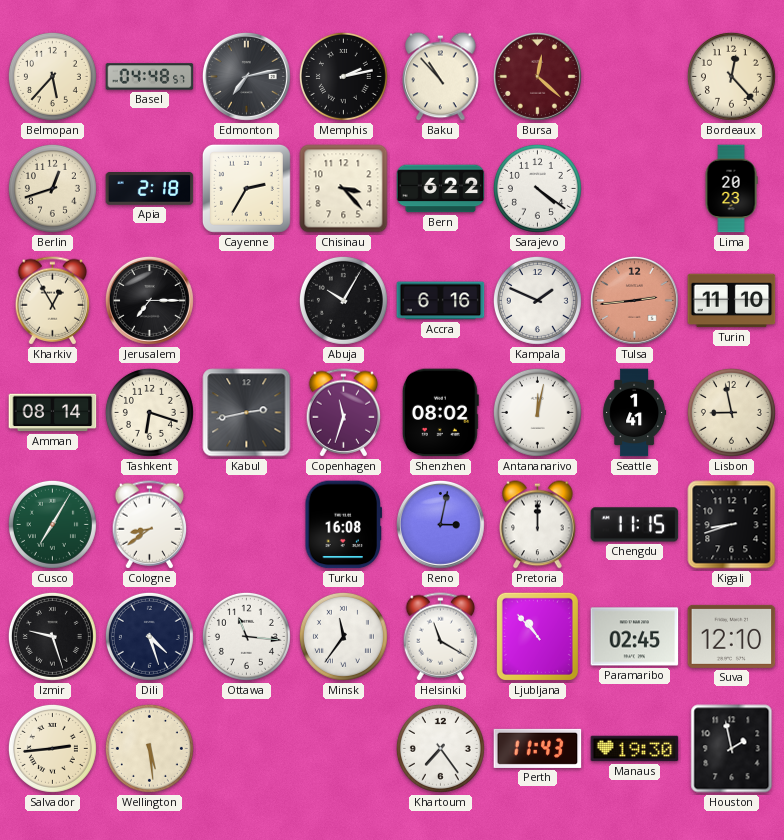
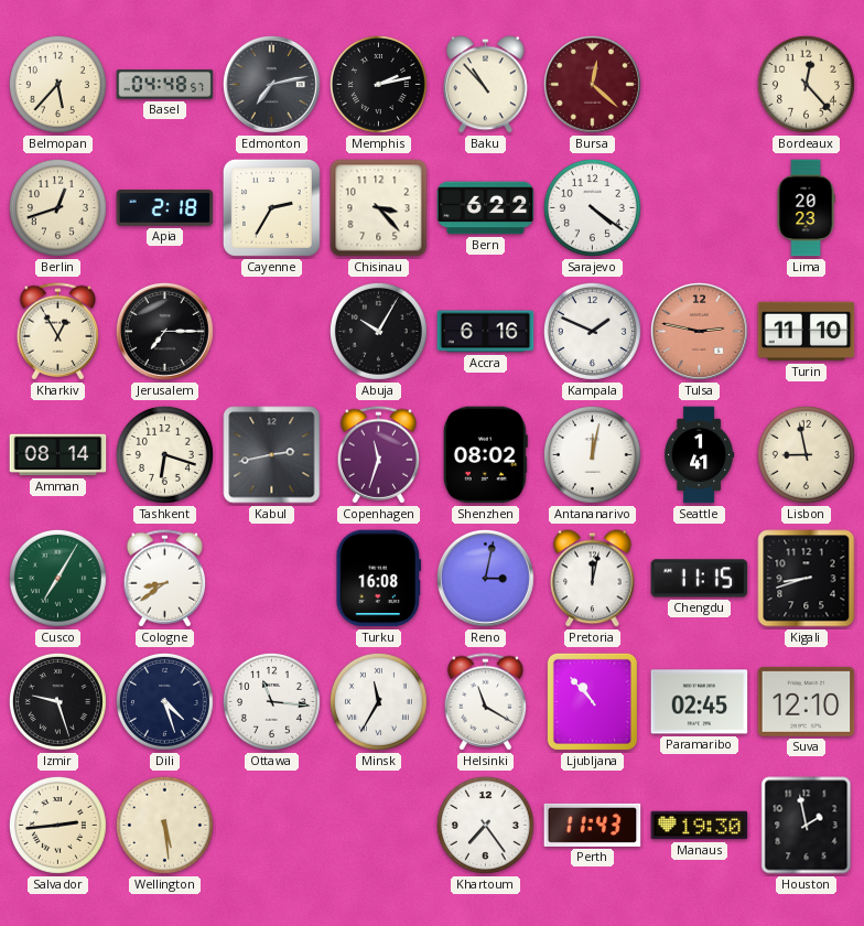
Tulsa: 2:44 -> 2:47 (699, 331)
Pretoria: 12:00 -> 12:02 (593, 579)
Minsk: 11:36 -> 11:35 (378, 701)
